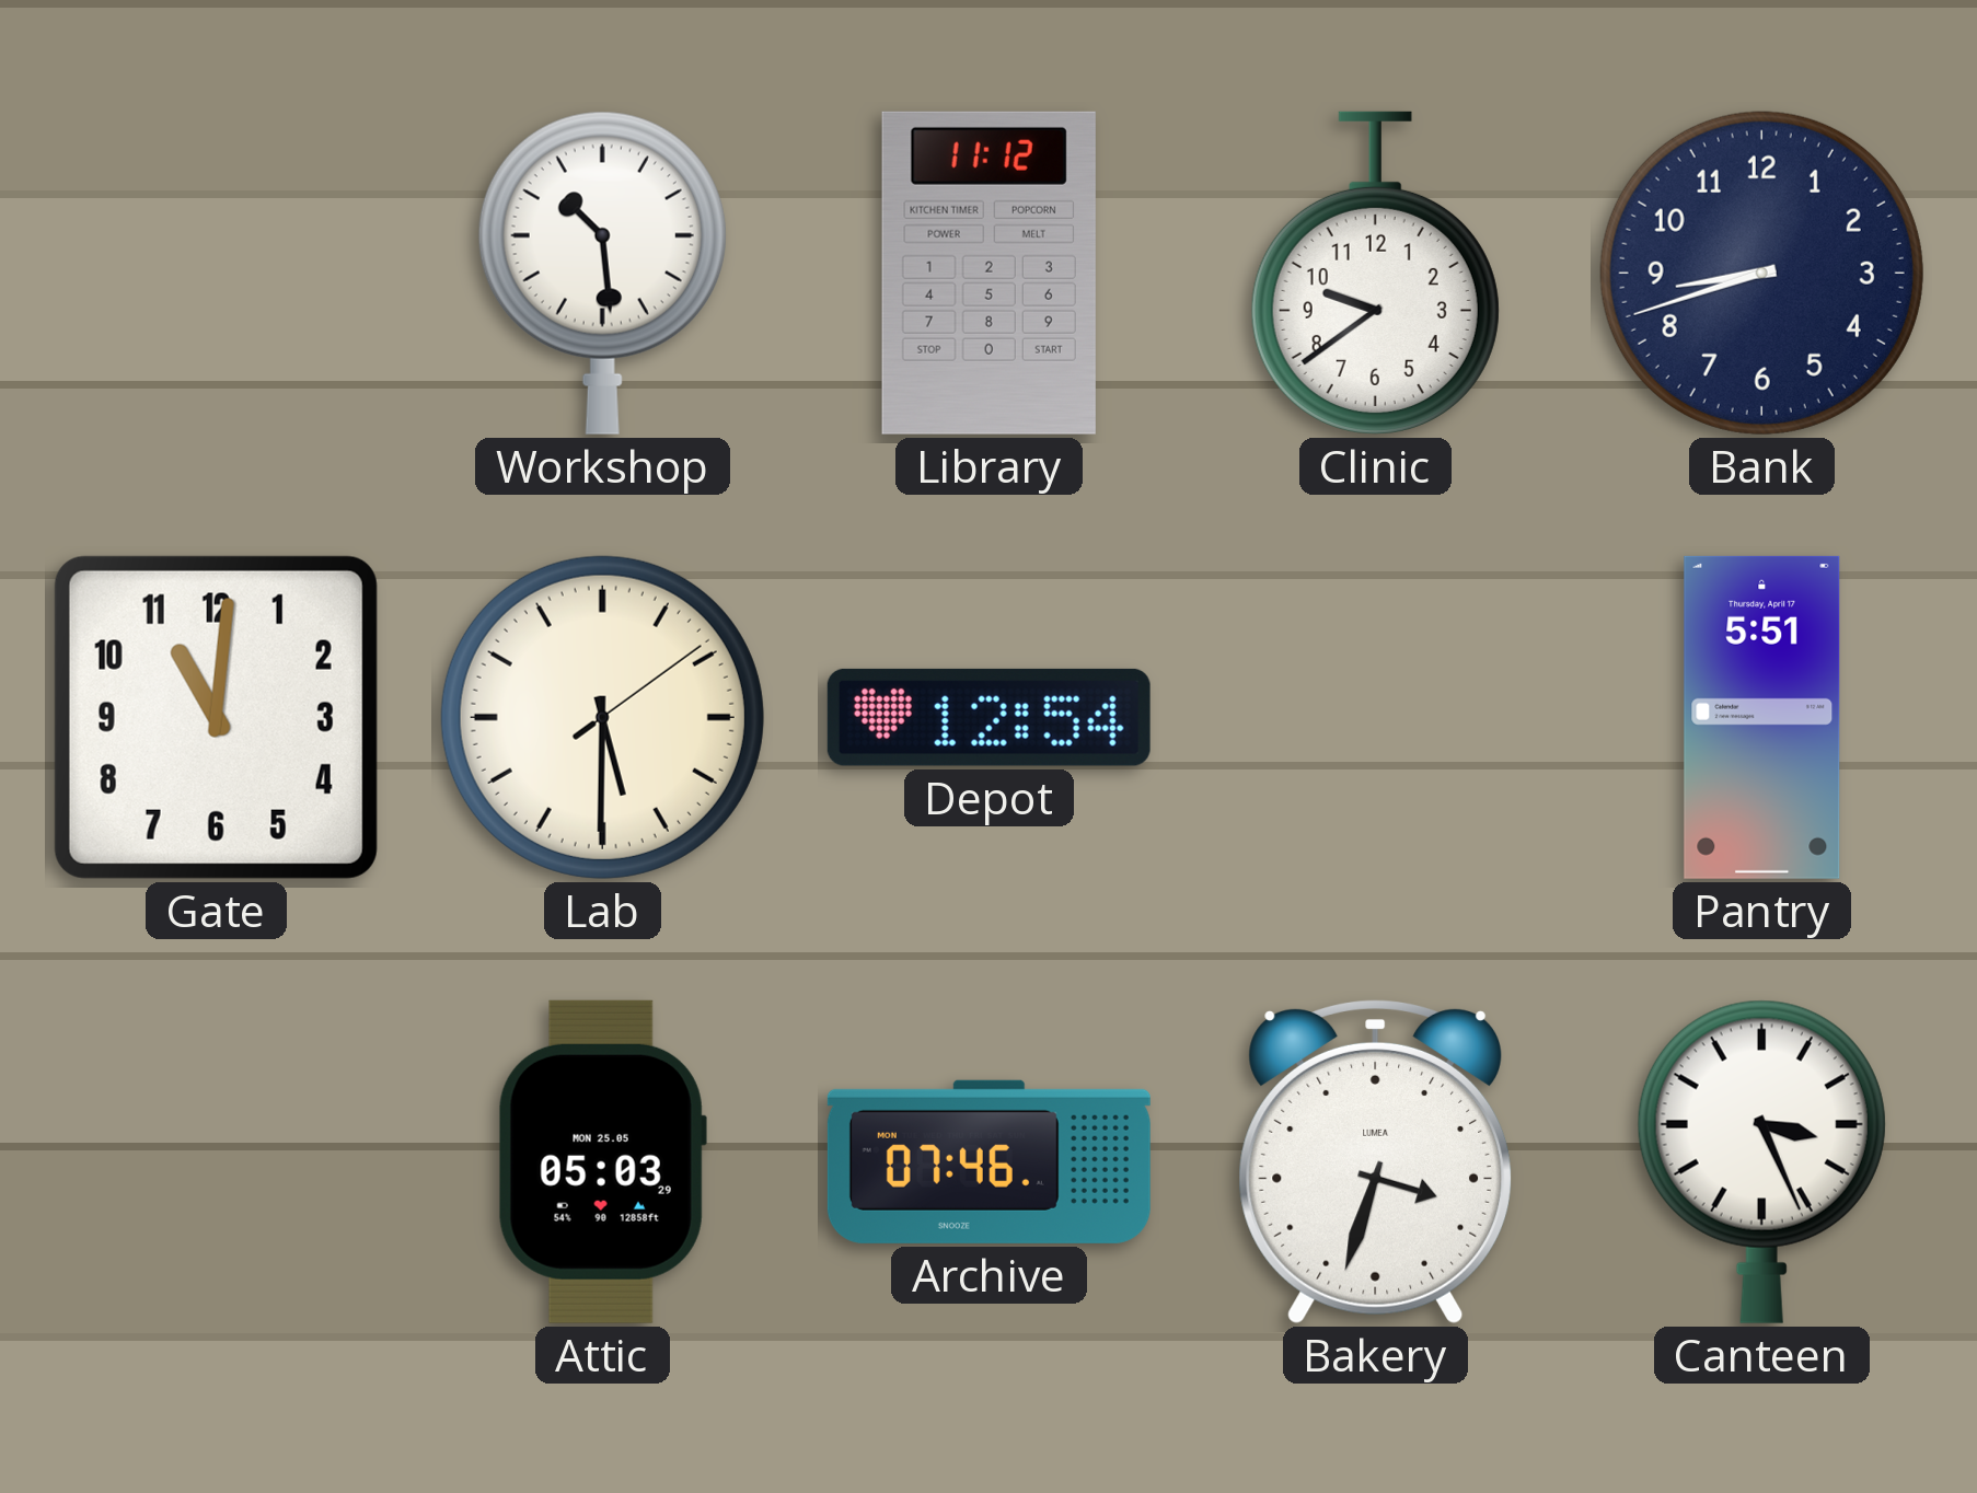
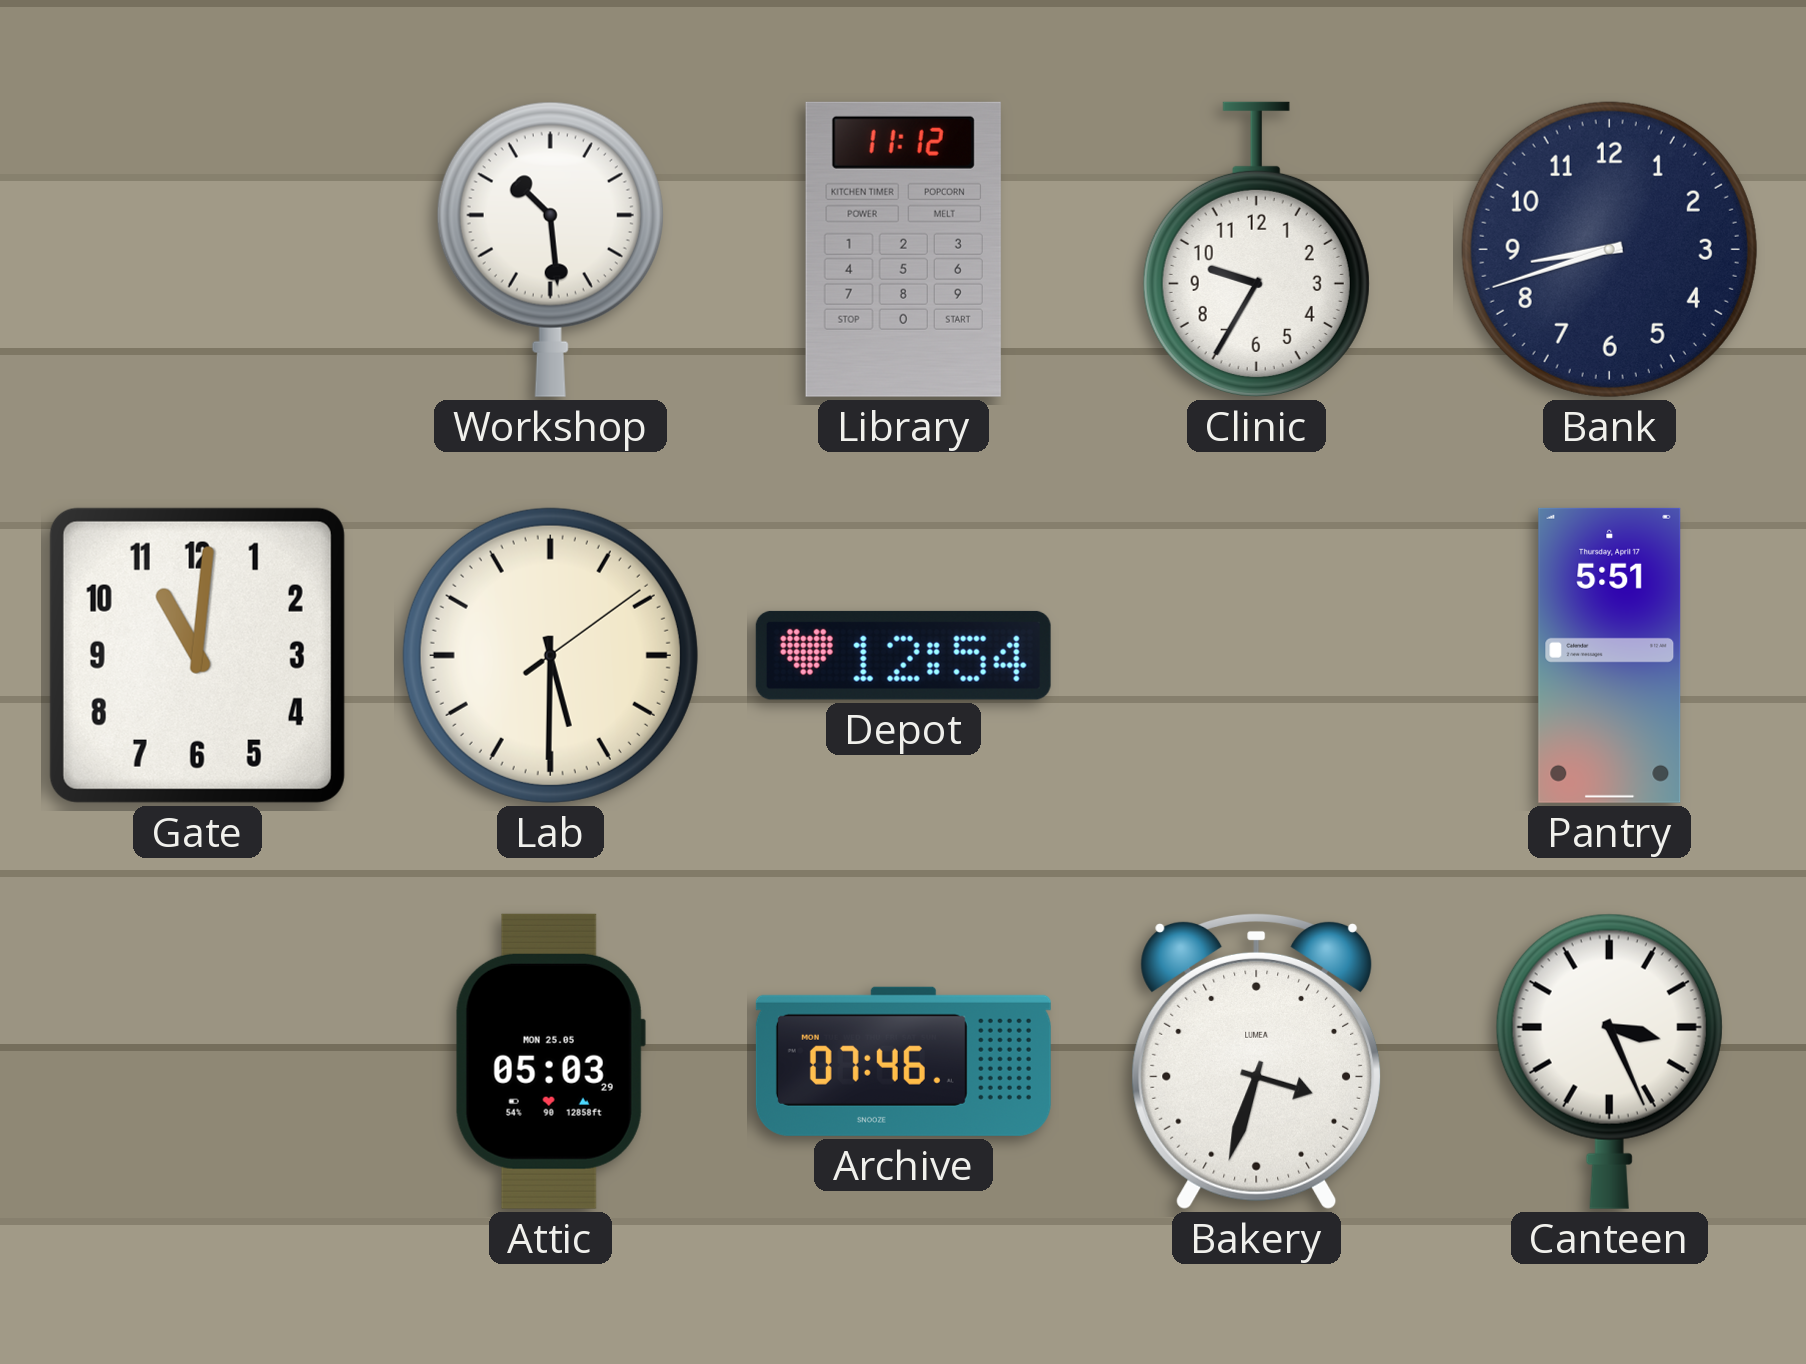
Clinic: 9:39 -> 9:35 (1256, 249)
